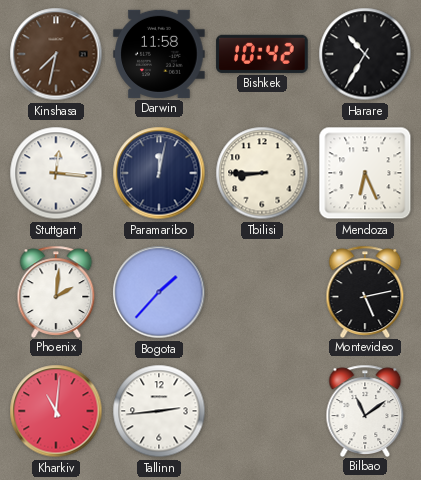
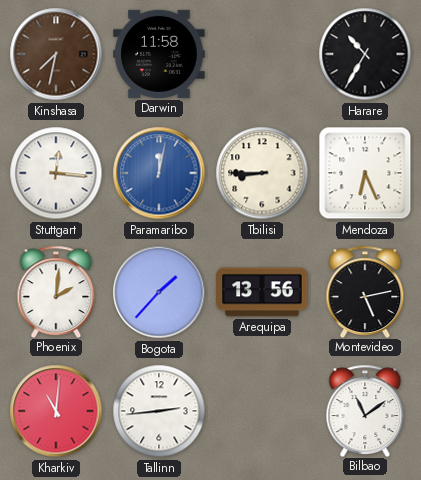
Bishkek: 10:42 -> none (262, 54)
Paramaribo dial: navy -> blue (159, 173)
Arequipa: none -> 13:56 (262, 292)
